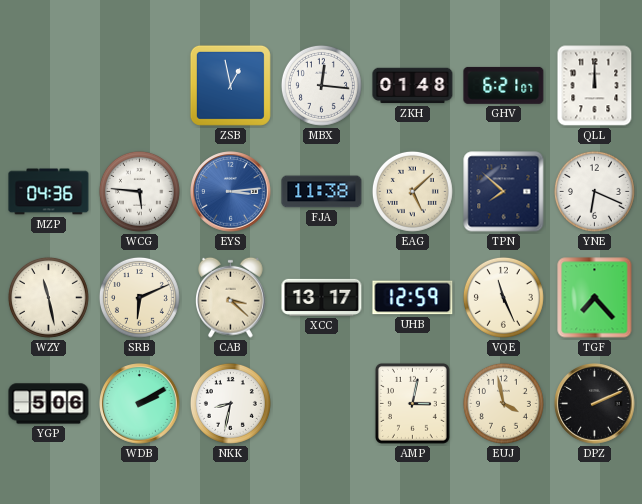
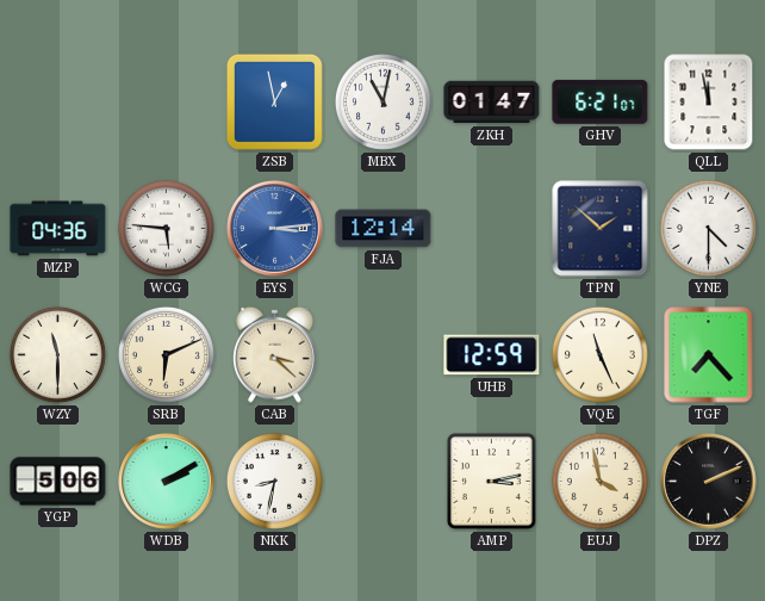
MBX: 12:16 -> 11:02 (382, 101)
ZKH: 01:48 -> 01:47 (492, 103)
QLL: 12:00 -> 11:58 (709, 103)
FJA: 11:38 -> 12:14 (384, 229)
EAG: 5:08 -> none (412, 191)
TPN: 7:52 -> 1:52 (601, 229)
YNE: 6:19 -> 4:30 (708, 228)
WZY: 11:28 -> 11:30 (57, 354)
XCC: 13:17 -> none (322, 297)
AMP: 3:02 -> 3:13 (491, 481)
